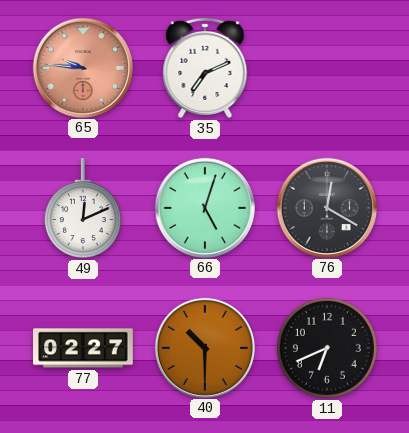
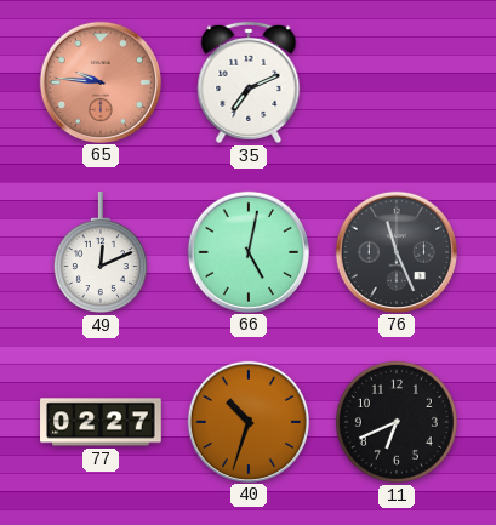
66: 5:03 -> 5:02 (247, 251)
76: 12:20 -> 11:26 (395, 251)
40: 10:30 -> 10:33 (247, 421)
